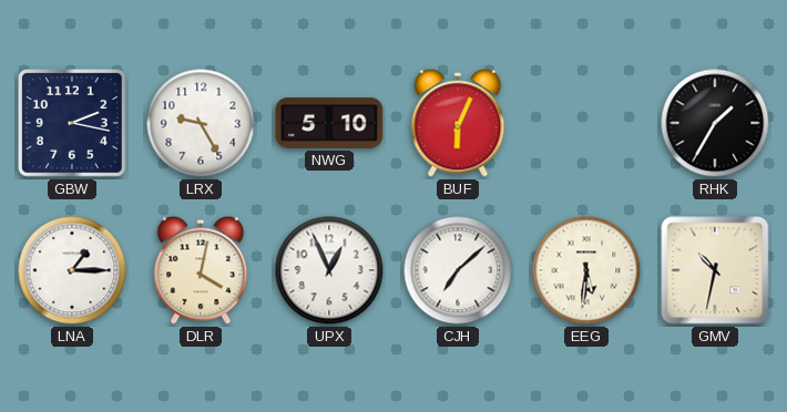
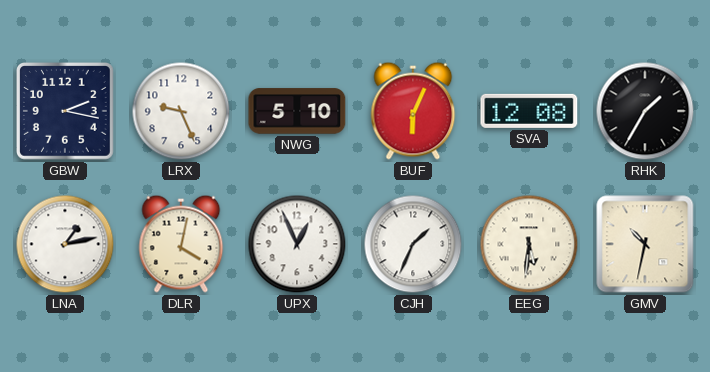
LRX: 9:25 -> 9:26 (181, 111)
SVA: none -> 12:08 (529, 111)
LNA: 1:15 -> 1:13 (65, 244)
CJH: 7:08 -> 1:34 (413, 244)
